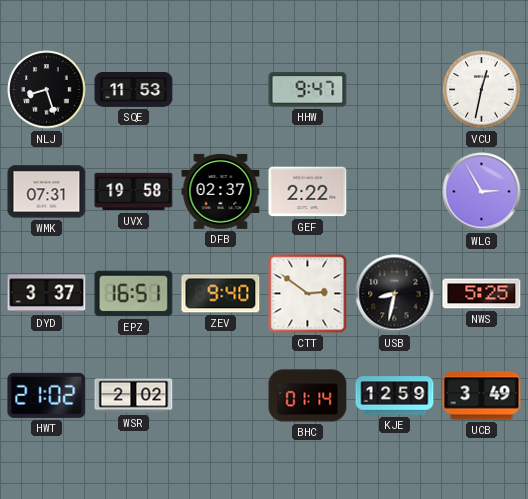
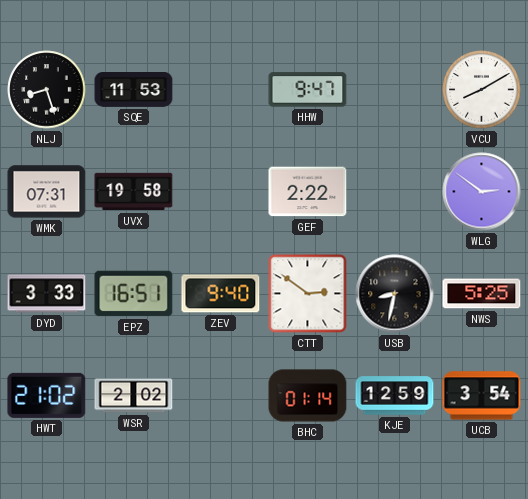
VCU: 12:32 -> 8:10 (482, 90)
DFB: 02:37 -> none (221, 191)
WLG: 2:55 -> 2:51 (482, 192)
DYD: 3:37 -> 3:33 (47, 294)
UCB: 3:49 -> 3:54 (482, 396)
